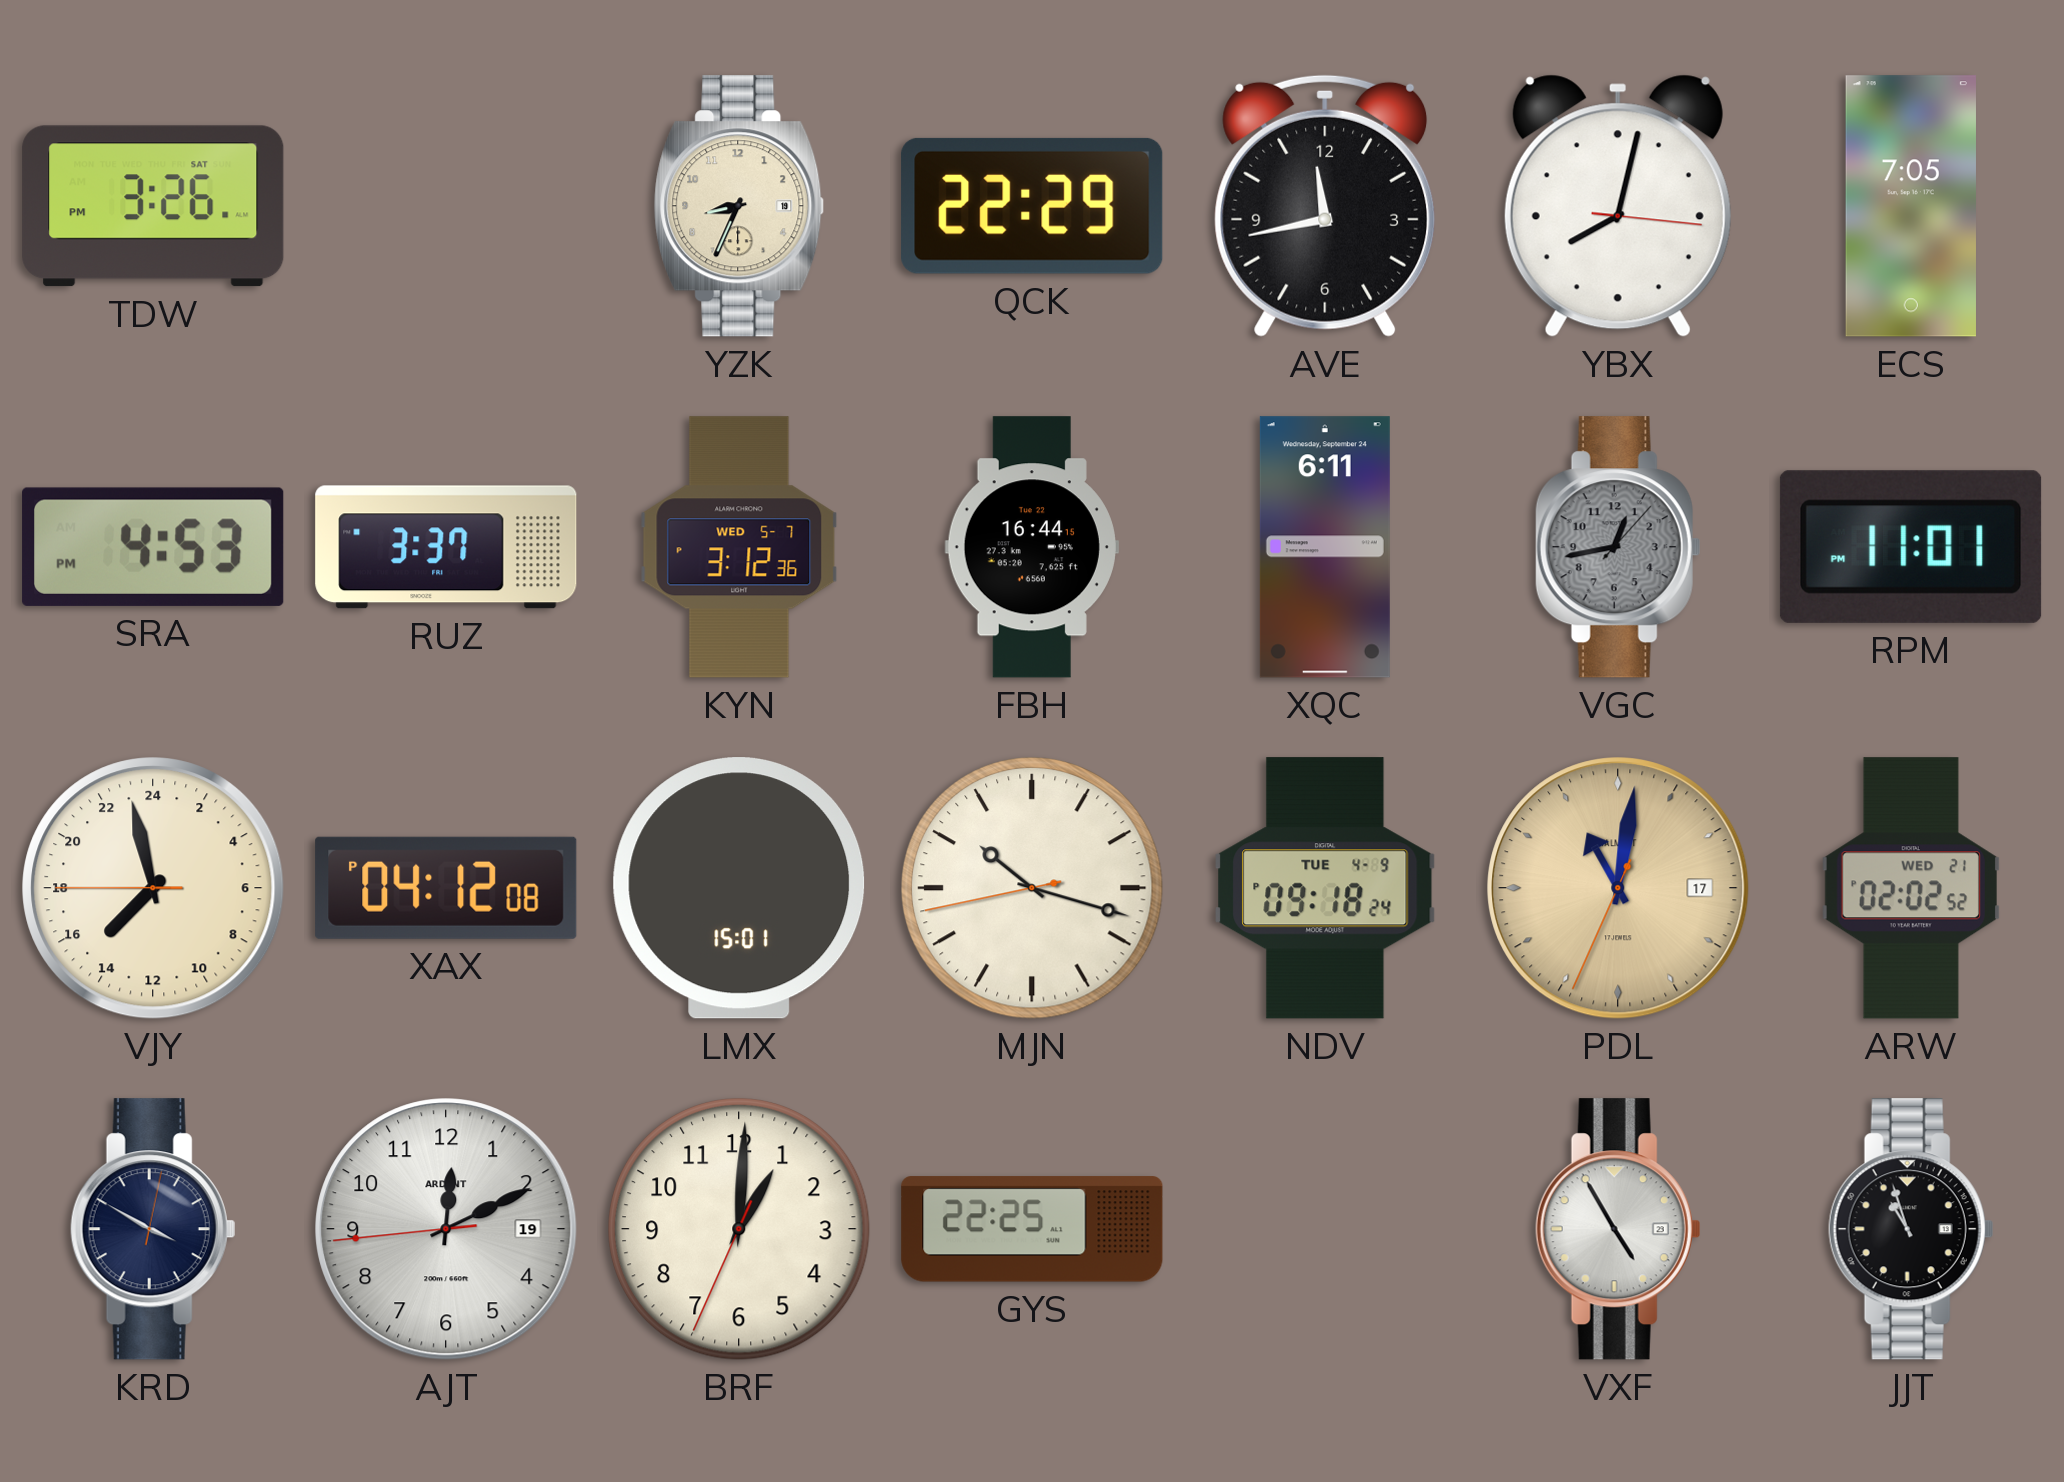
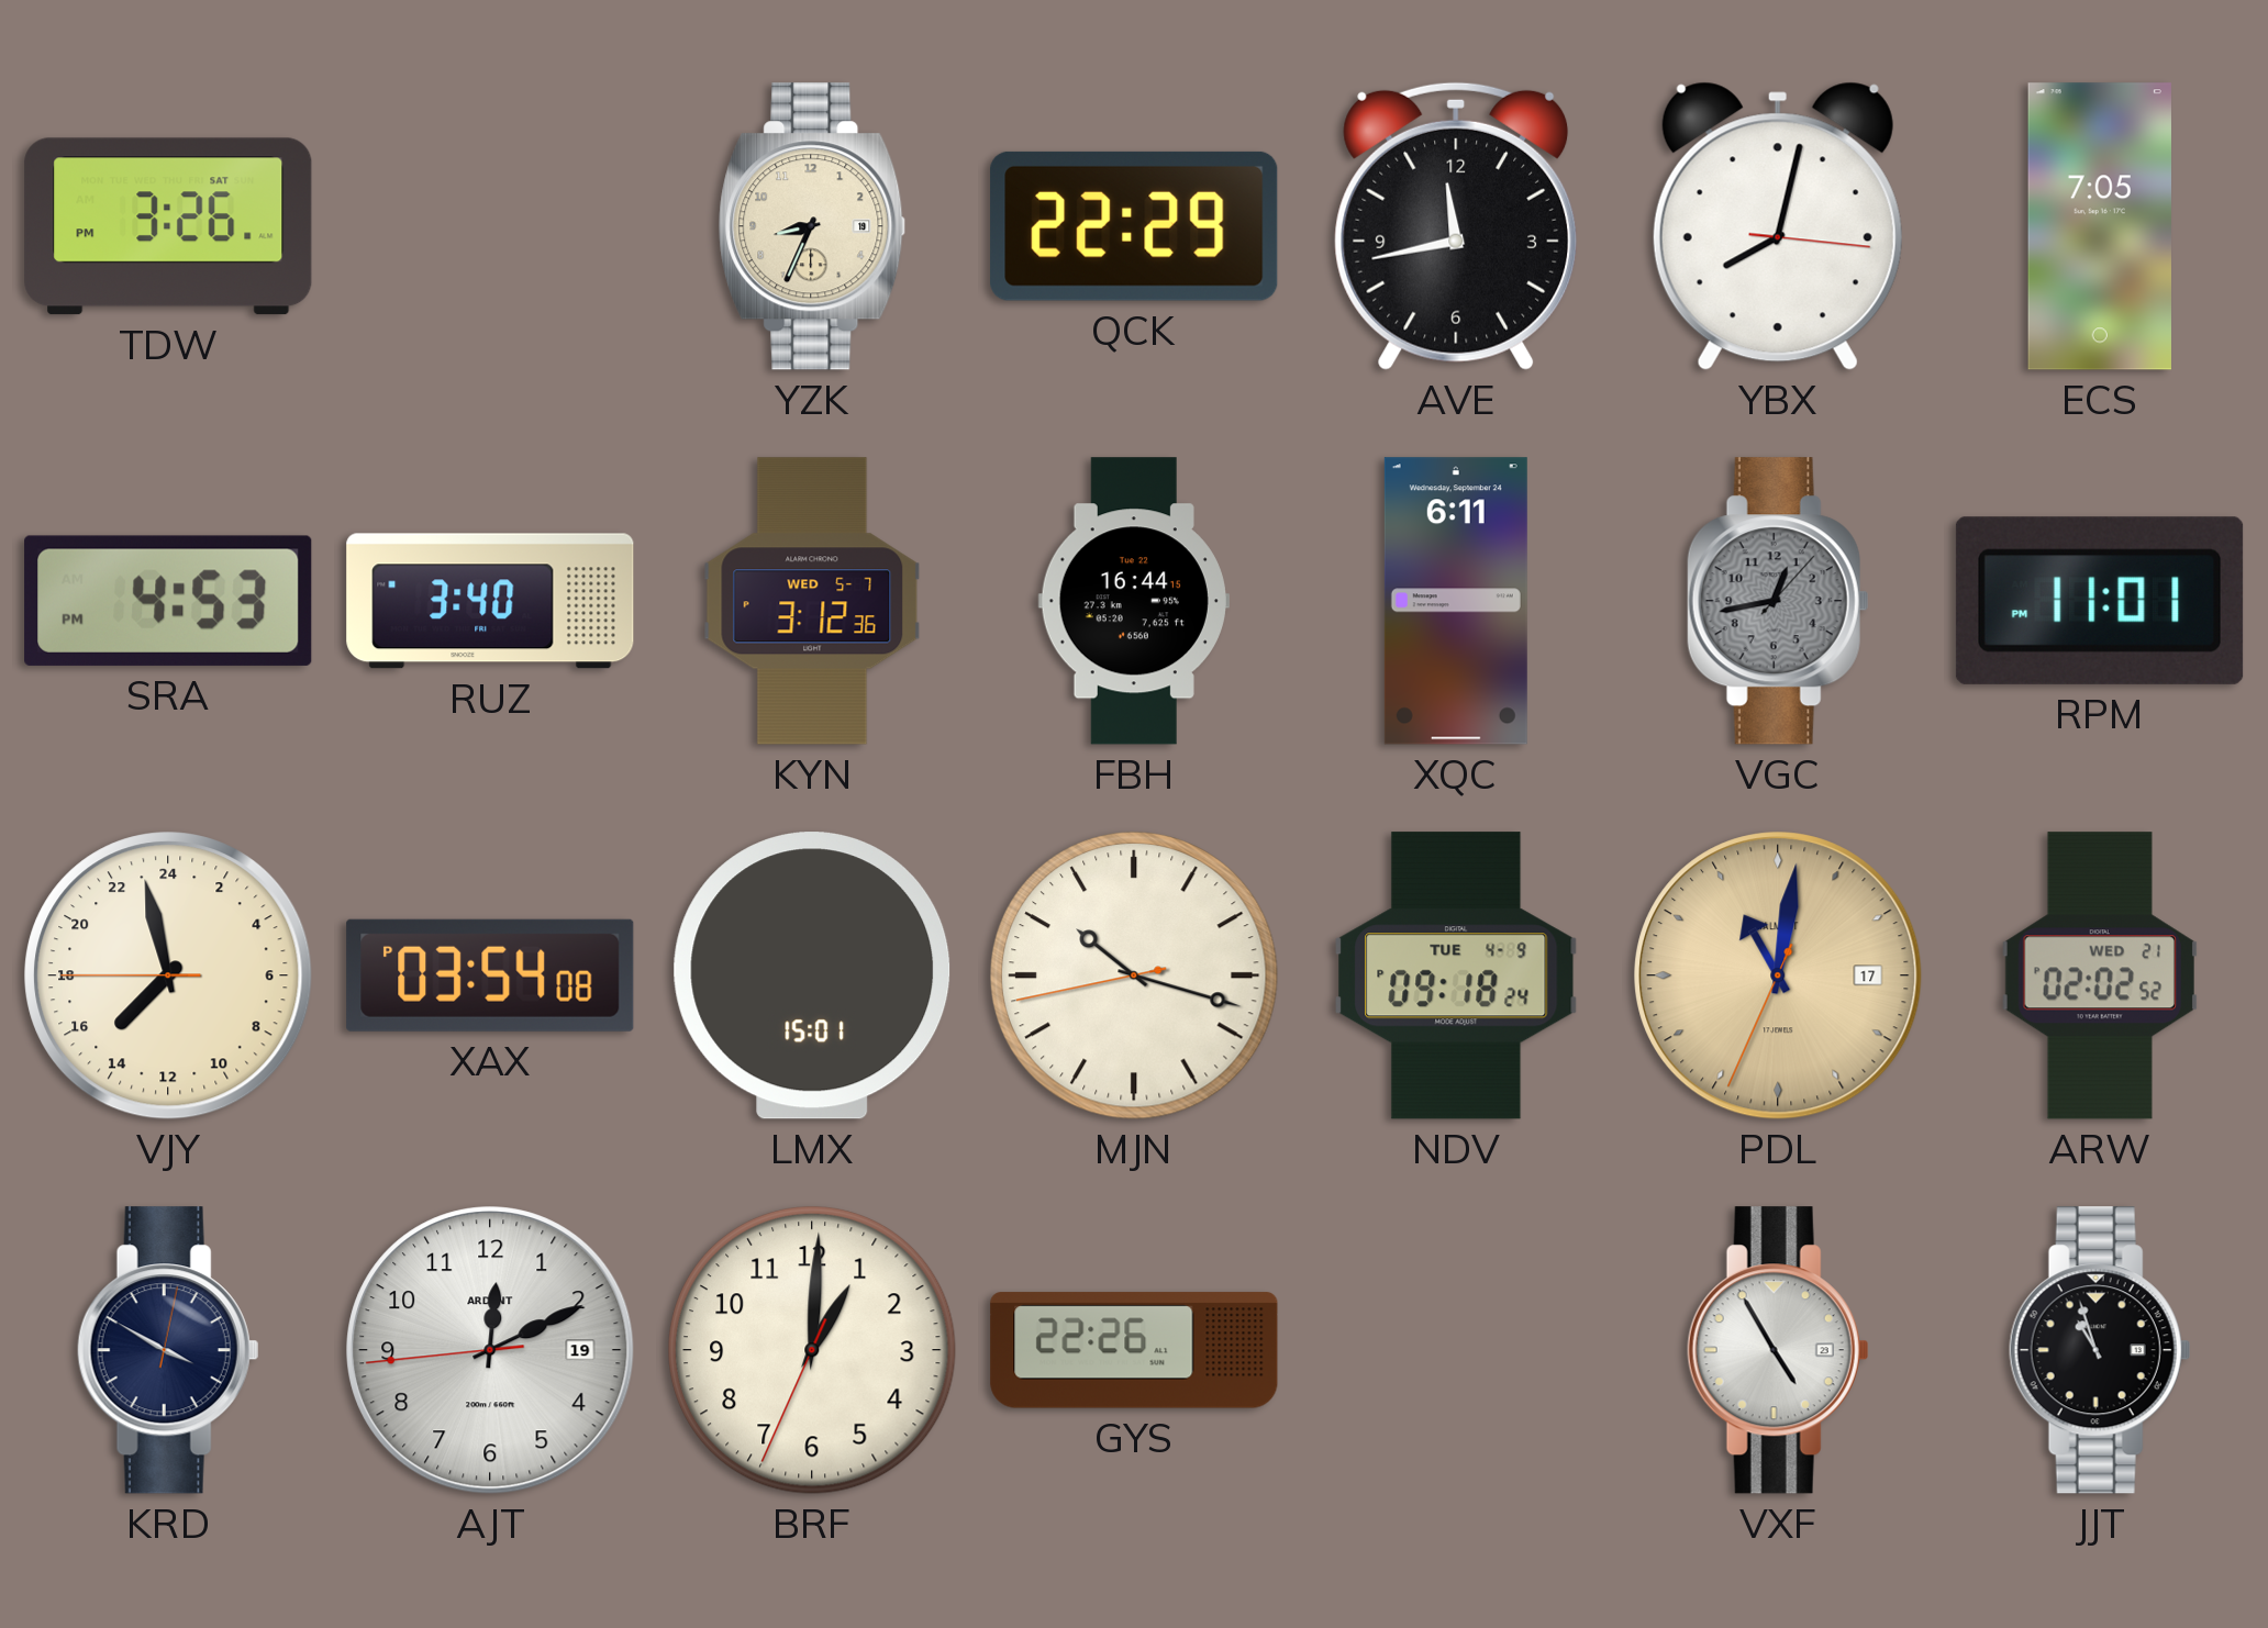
RUZ: 3:37 -> 3:40 (490, 601)
XAX: 04:12 -> 03:54 (490, 975)
GYS: 22:25 -> 22:26 (1134, 1350)
